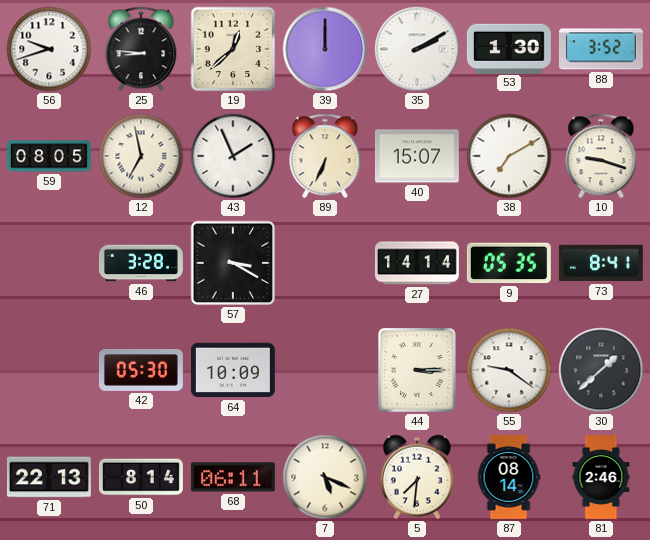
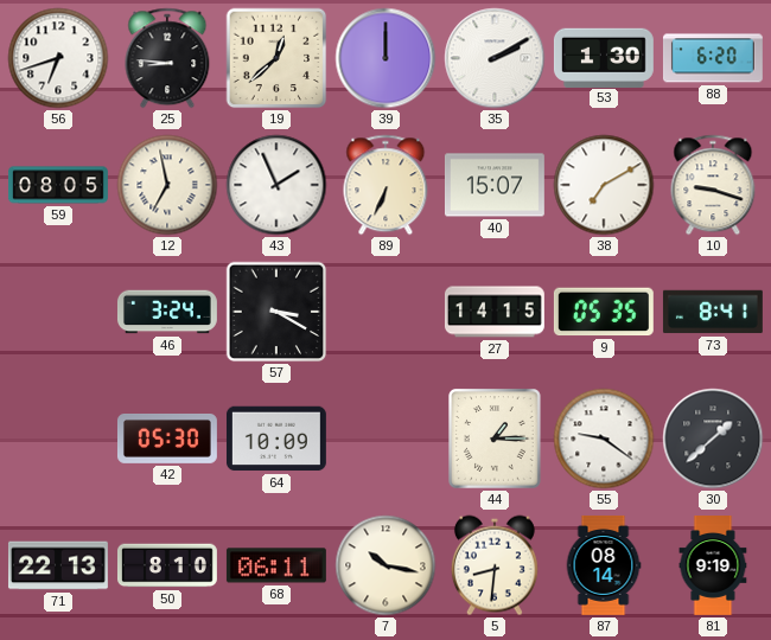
56: 9:42 -> 6:42 (58, 58)
88: 3:52 -> 6:20 (713, 58)
46: 3:28 -> 3:24 (167, 312)
27: 14:14 -> 14:15 (495, 312)
44: 3:15 -> 1:15 (496, 440)
50: 8:14 -> 8:10 (167, 565)
7: 5:19 -> 10:17 (385, 565)
5: 7:31 -> 8:31 (495, 565)
81: 2:46 -> 9:19 (713, 567)
